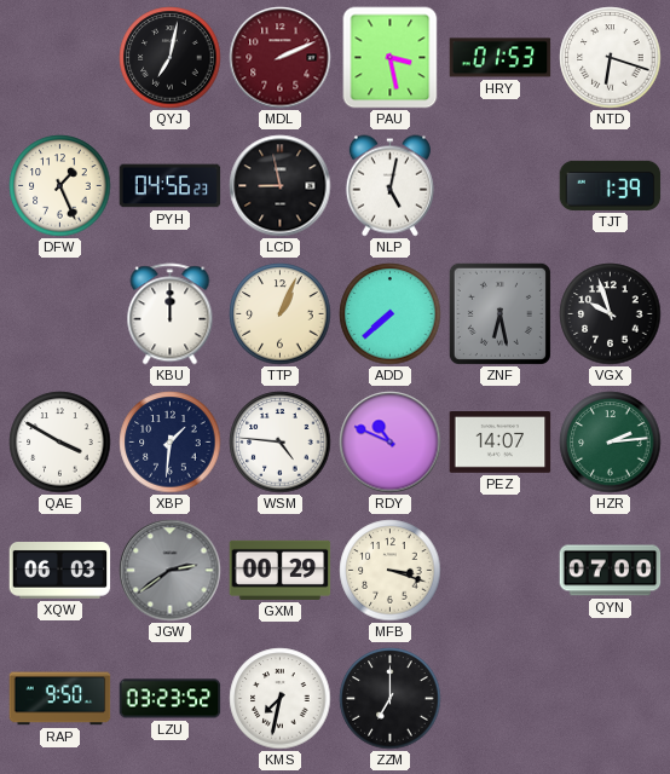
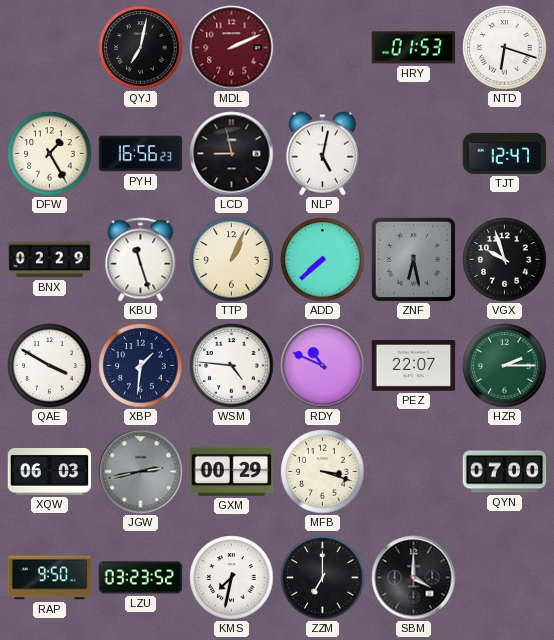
PAU: 3:28 -> none (391, 58)
DFW: 1:26 -> 1:25 (50, 154)
PYH: 04:56 -> 16:56 (141, 154)
TJT: 1:39 -> 12:47 (505, 153)
BNX: none -> 02:29 (50, 260)
KBU: 12:00 -> 11:27 (141, 260)
PEZ: 14:07 -> 22:07 (414, 366)
HZR: 2:14 -> 2:15 (505, 366)
JGW: 2:39 -> 2:43 (141, 472)
SBM: none -> 4:00 (414, 578)
